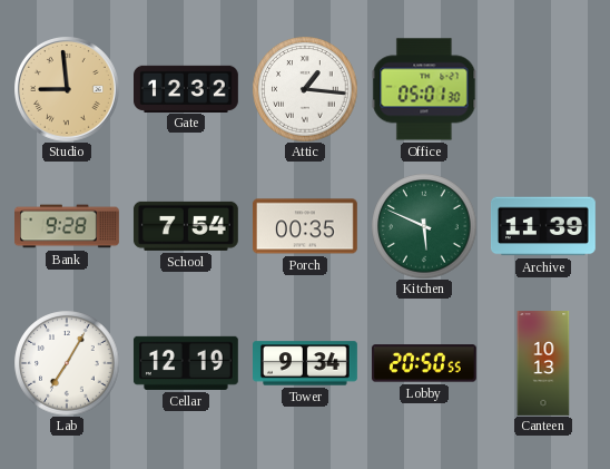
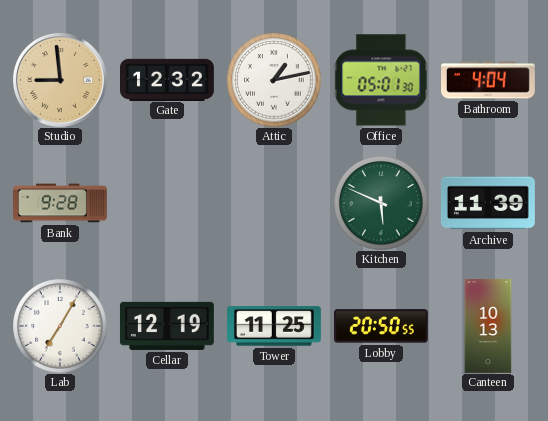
Attic: 1:16 -> 1:13 (274, 80)
Bathroom: none -> 4:04 (489, 80)
School: 7:54 -> none (186, 226)
Porch: 00:35 -> none (305, 226)
Tower: 9:34 -> 11:25 (275, 326)
